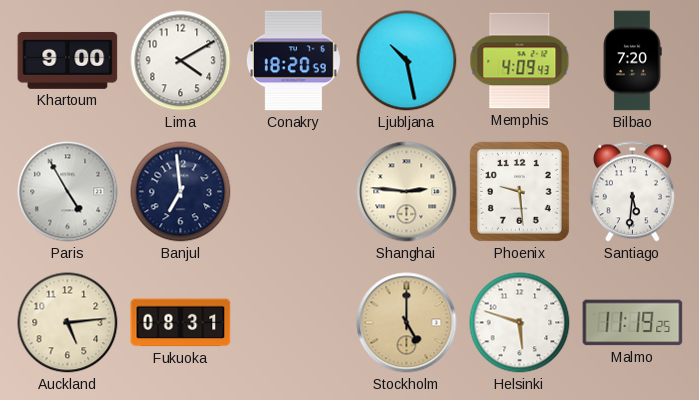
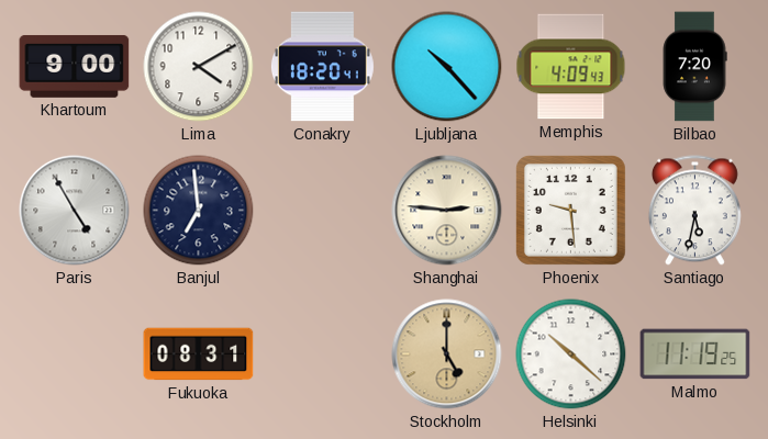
Conakry: 18:20:59 -> 18:20:41 (322, 67)
Ljubljana: 10:28 -> 10:23 (447, 67)
Santiago: 5:31 -> 5:32 (694, 211)
Auckland: 5:14 -> none (68, 323)
Helsinki: 5:48 -> 10:22 (571, 354)
